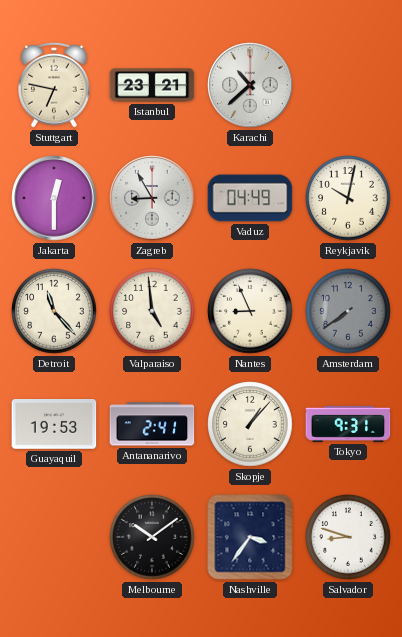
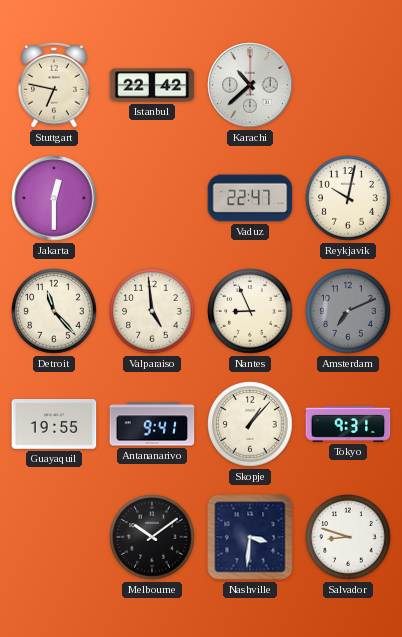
Istanbul: 23:21 -> 22:42 (152, 85)
Zagreb: 8:55 -> none (152, 198)
Vaduz: 04:49 -> 22:47 (250, 198)
Amsterdam: 7:39 -> 7:11 (348, 311)
Guayaquil: 19:53 -> 19:55 (54, 424)
Antananarivo: 2:41 -> 9:41 (152, 424)
Nashville: 3:36 -> 3:31 (250, 537)
